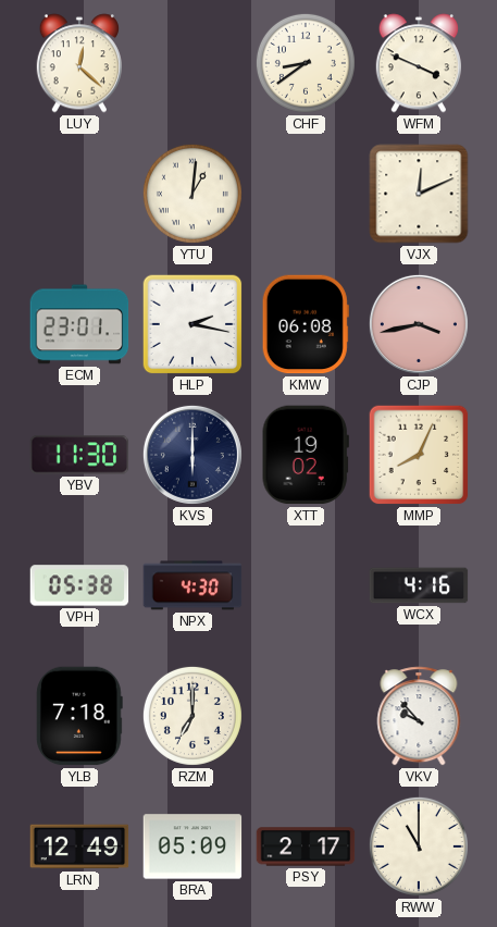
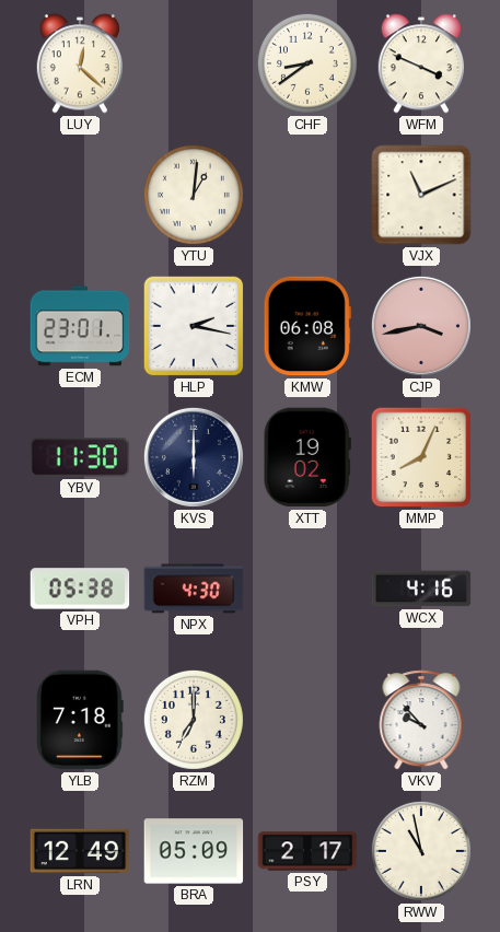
VJX: 12:11 -> 11:11 (421, 195)
RWW: 11:00 -> 10:58 (421, 851)
